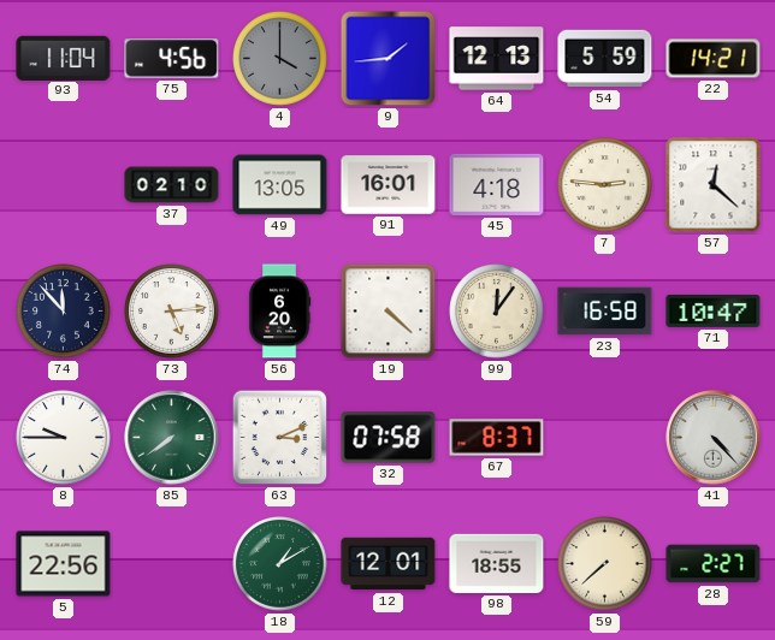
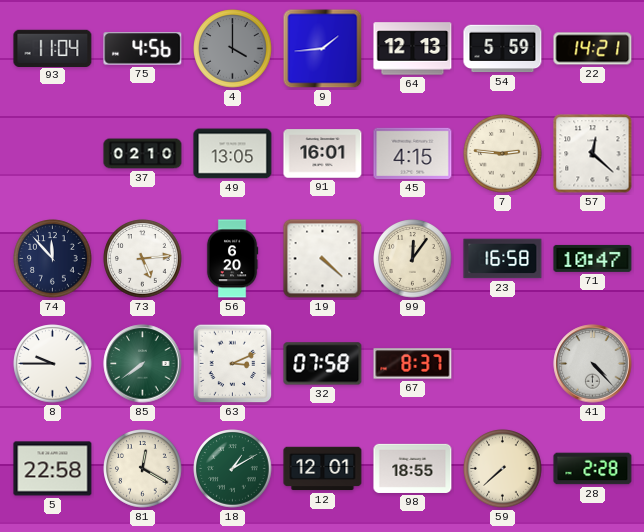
45: 4:18 -> 4:15 (413, 153)
5: 22:56 -> 22:58 (53, 469)
81: none -> 12:20 (143, 469)
28: 2:27 -> 2:28 (593, 469)
